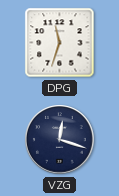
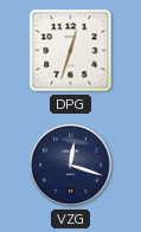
DPG: 11:33 -> 12:33 (71, 51)
